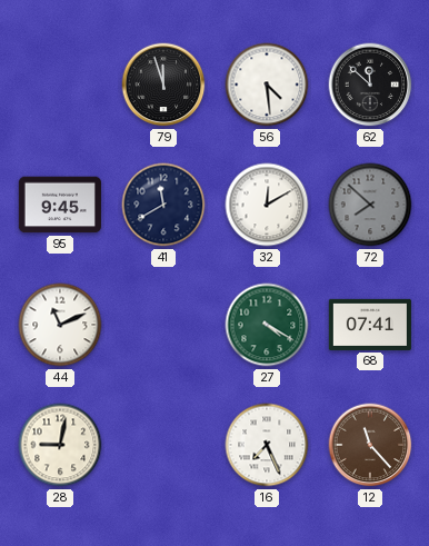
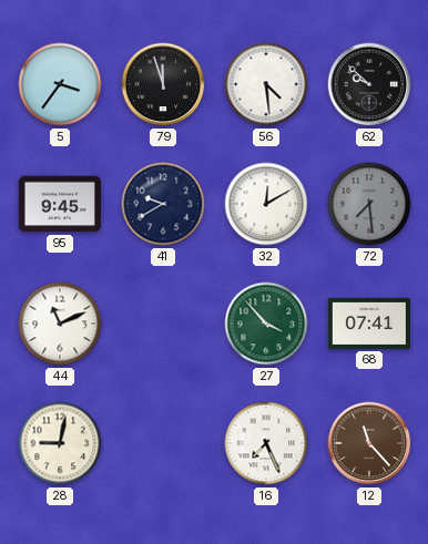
5: none -> 3:36 (60, 84)
62: 11:52 -> 9:52 (369, 84)
41: 11:40 -> 9:40 (163, 204)
72: 7:52 -> 7:29 (369, 204)
27: 4:20 -> 3:53 (266, 324)
